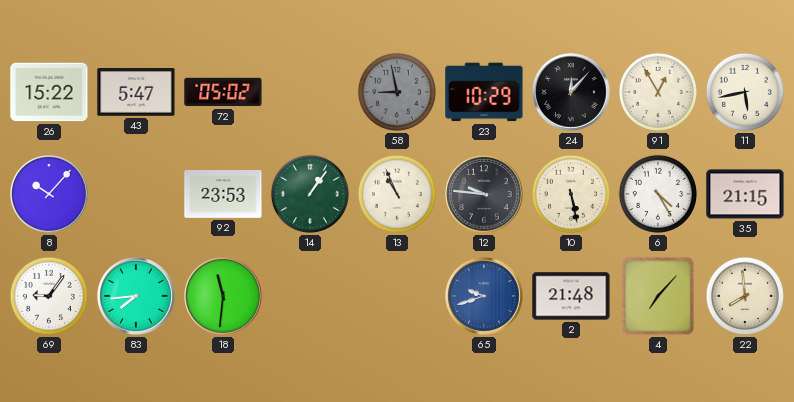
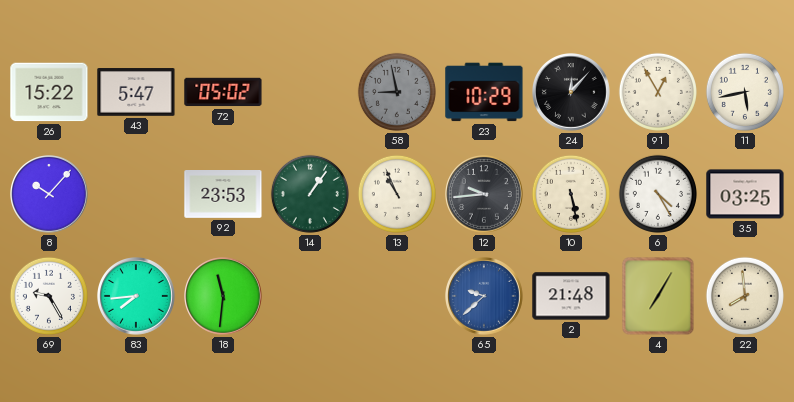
12: 9:46 -> 9:44 (485, 195)
35: 21:15 -> 03:25 (745, 194)
69: 9:06 -> 9:25 (49, 296)
65: 9:42 -> 9:38 (485, 297)
4: 7:07 -> 7:05 (658, 296)
